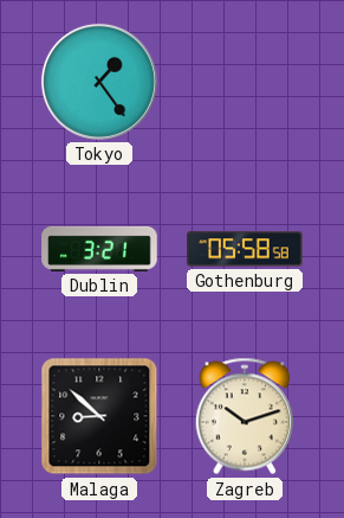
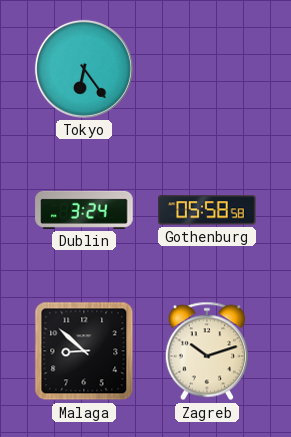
Tokyo: 1:24 -> 6:24 (84, 69)
Dublin: 3:21 -> 3:24 (84, 210)
